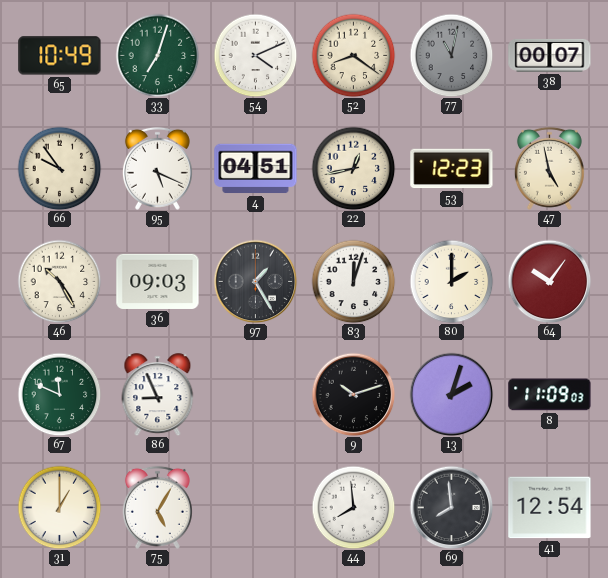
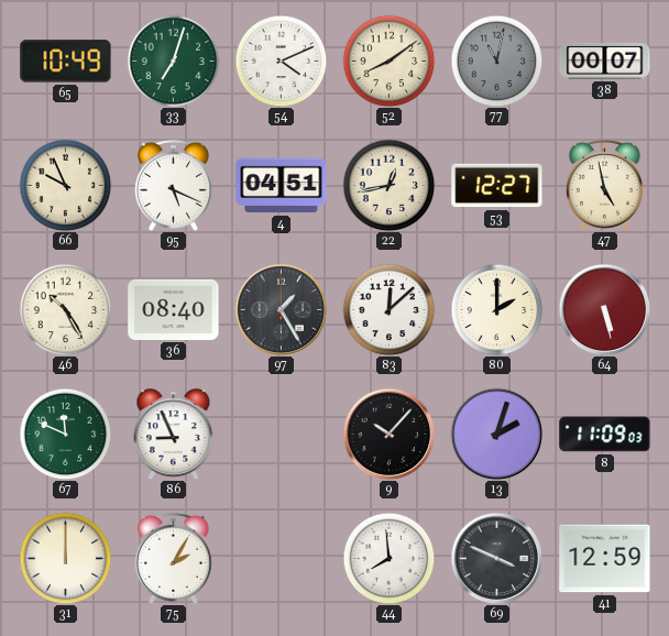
52: 8:21 -> 8:09 (388, 61)
66: 9:54 -> 9:56 (65, 185)
53: 12:23 -> 12:27 (497, 186)
36: 09:03 -> 08:40 (174, 309)
83: 12:03 -> 12:08 (388, 309)
64: 10:06 -> 5:28 (604, 309)
9: 10:12 -> 10:07 (388, 434)
31: 1:00 -> 12:00 (65, 558)
75: 5:05 -> 2:05 (173, 558)
69: 7:59 -> 3:49 (496, 558)
41: 12:54 -> 12:59 (605, 559)
